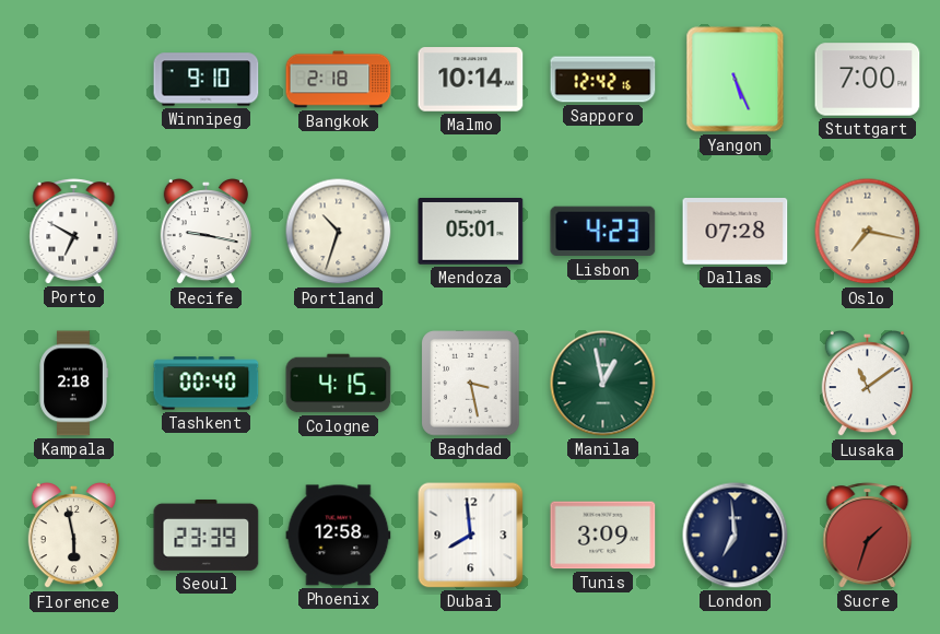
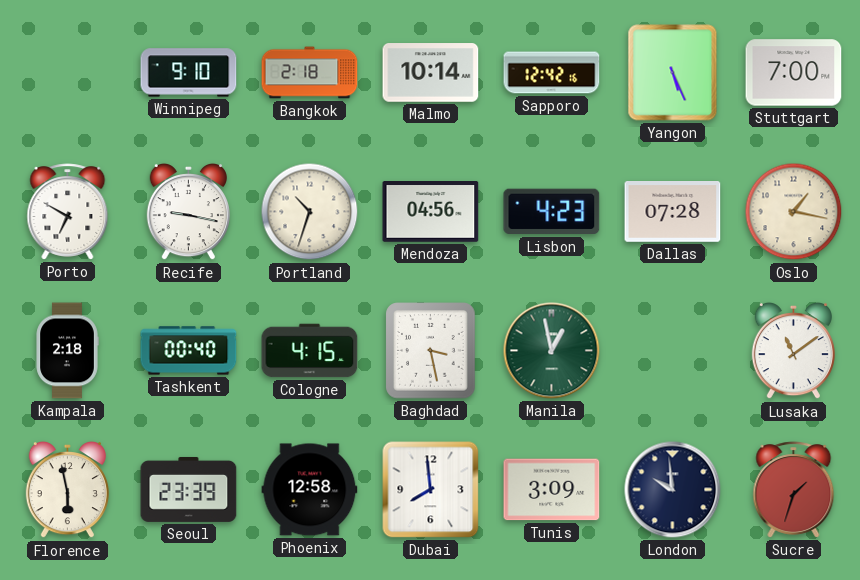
Mendoza: 05:01 -> 04:56 (431, 212)
Oslo: 7:17 -> 1:17 (794, 212)
London: 6:59 -> 9:59 (673, 490)
